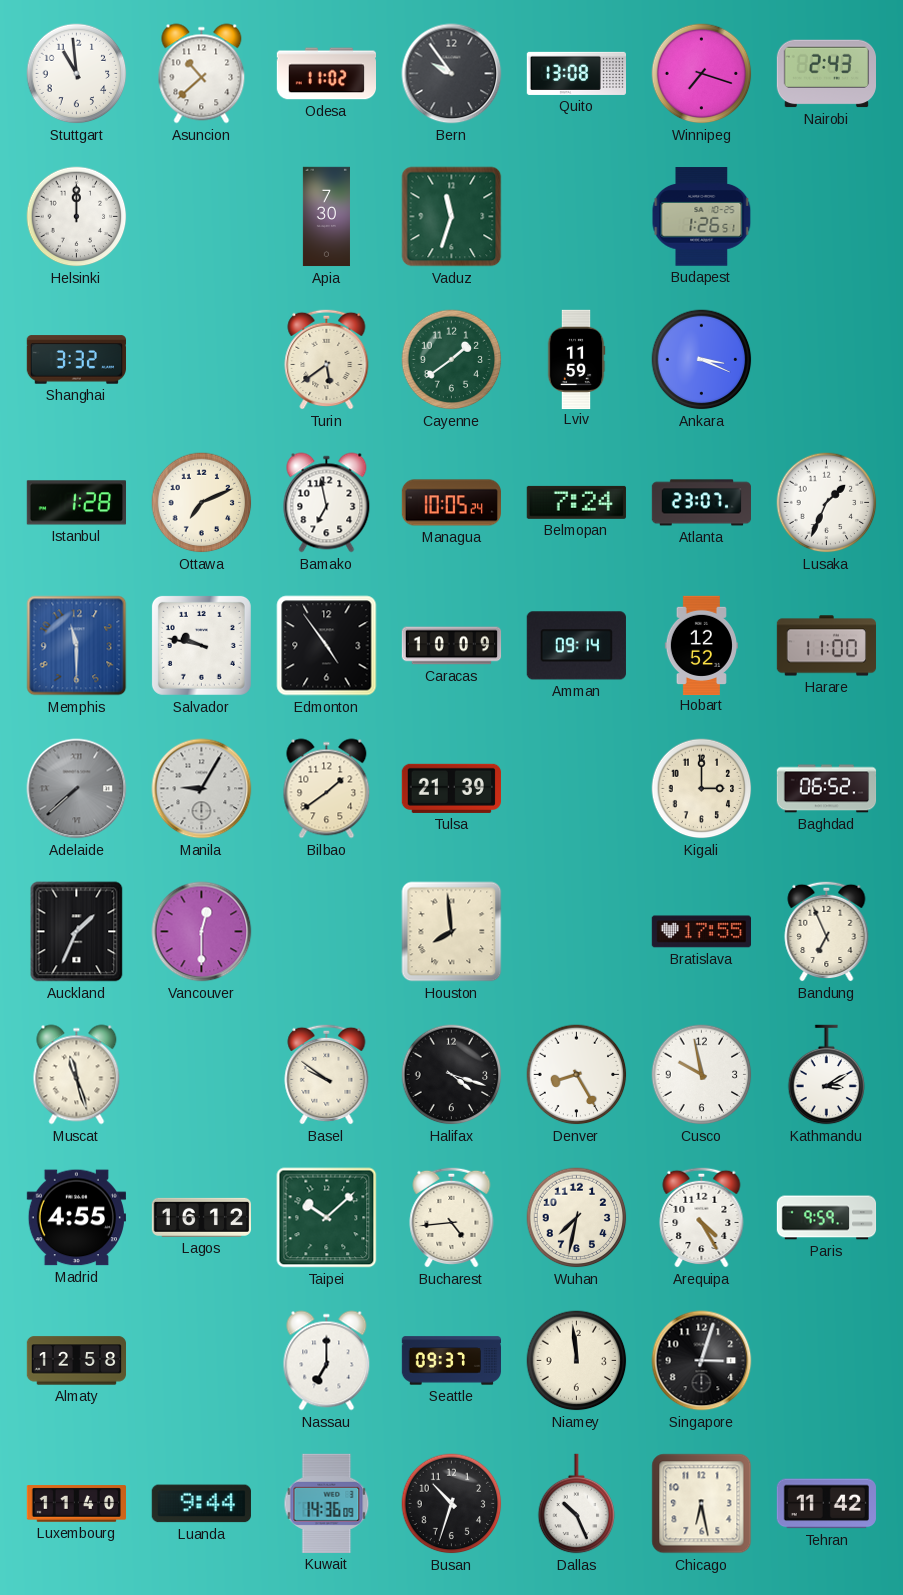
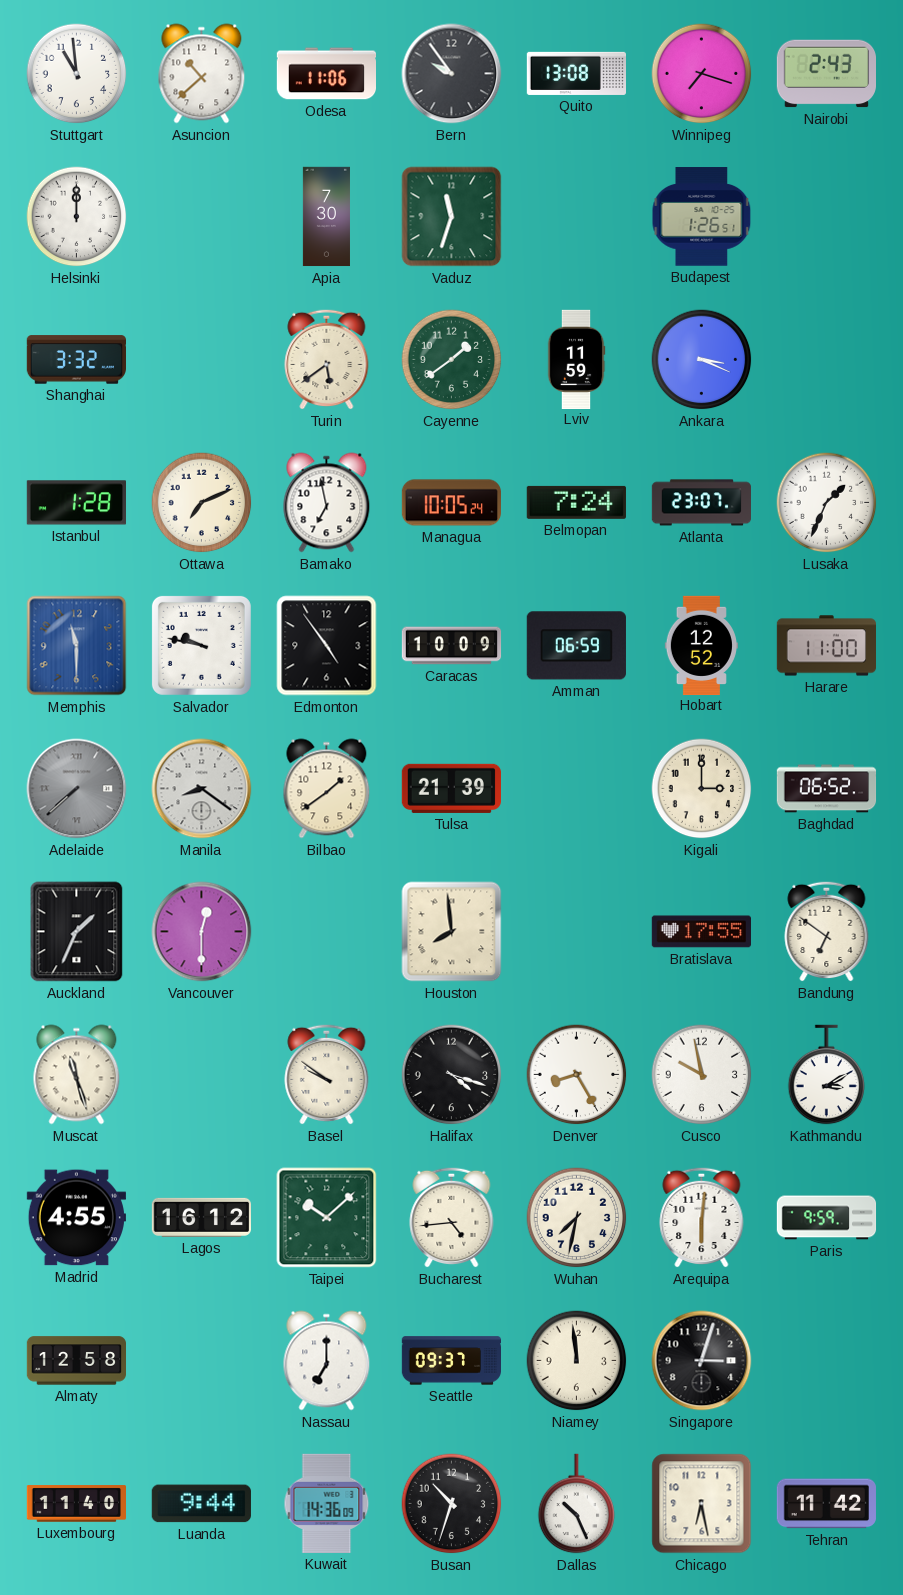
Odesa: 11:02 -> 11:06 (326, 74)
Amman: 09:14 -> 06:59 (576, 646)
Manila: 9:05 -> 8:21 (202, 789)
Bandung: 6:56 -> 6:51 (827, 931)
Arequipa: 4:25 -> 6:01 (702, 1217)
